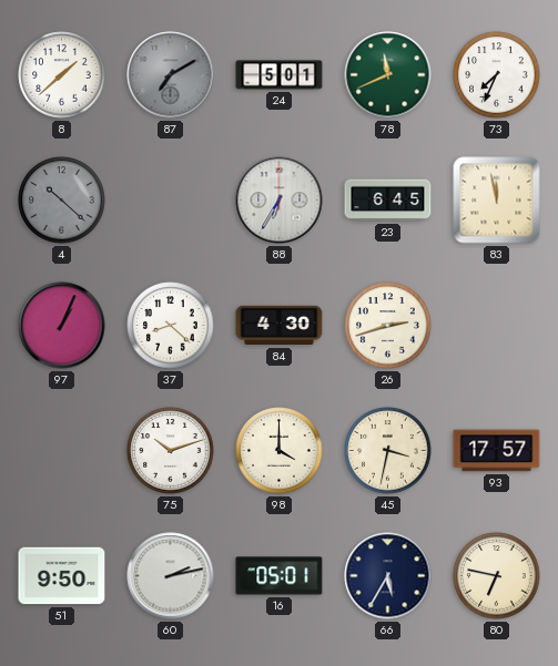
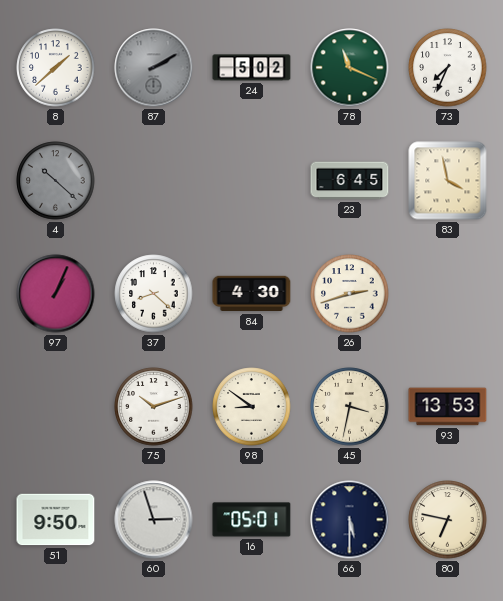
87: 7:10 -> 2:10 (154, 68)
24: 5:01 -> 5:02 (252, 68)
78: 11:41 -> 11:19 (350, 68)
88: 6:35 -> none (280, 201)
83: 11:58 -> 3:58 (448, 181)
98: 4:00 -> 8:51 (252, 407)
93: 17:57 -> 13:53 (448, 407)
60: 2:13 -> 2:57 (154, 520)
66: 5:35 -> 5:30 (350, 520)
